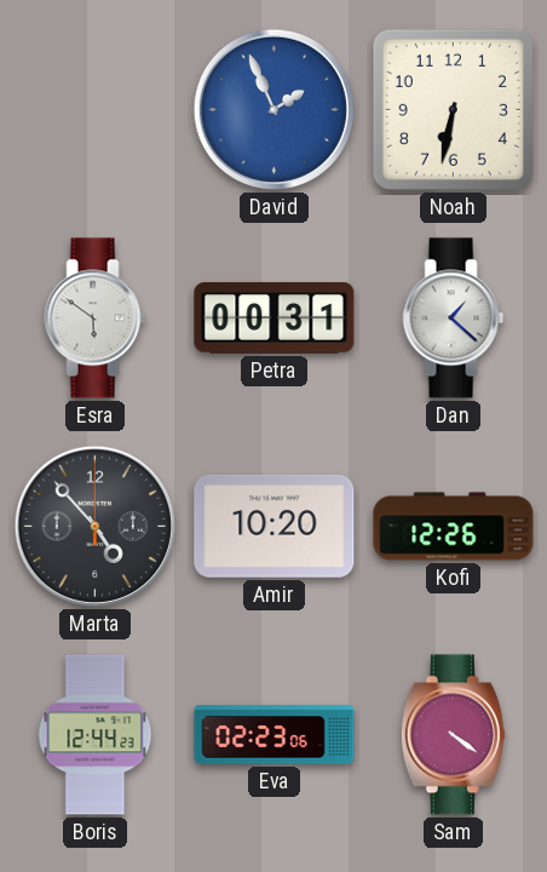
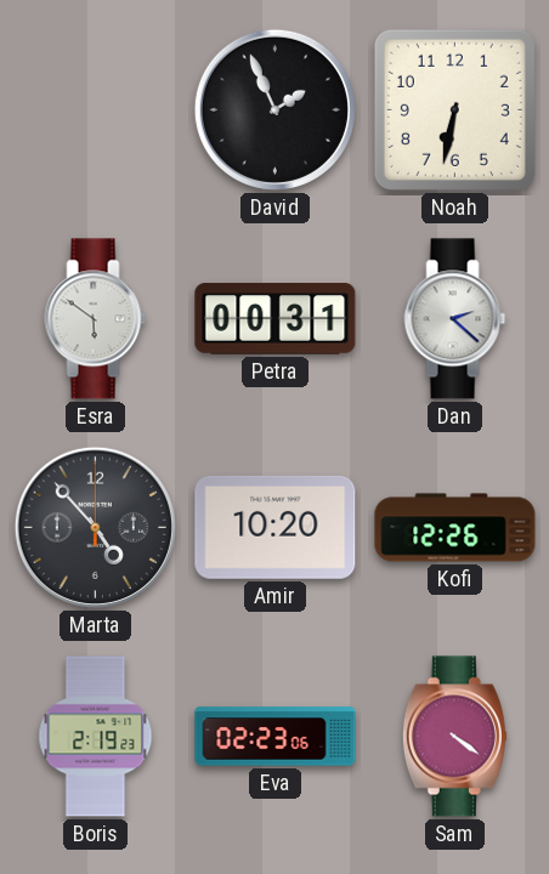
David dial: blue -> black (274, 109)
Dan: 1:22 -> 2:22 (455, 319)
Boris: 12:44 -> 2:19 (96, 737)
